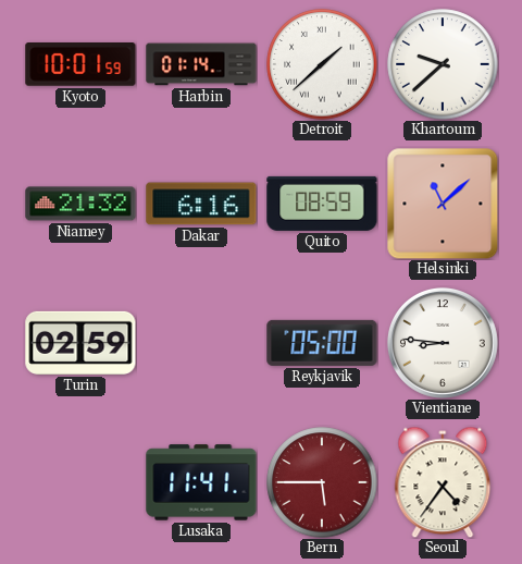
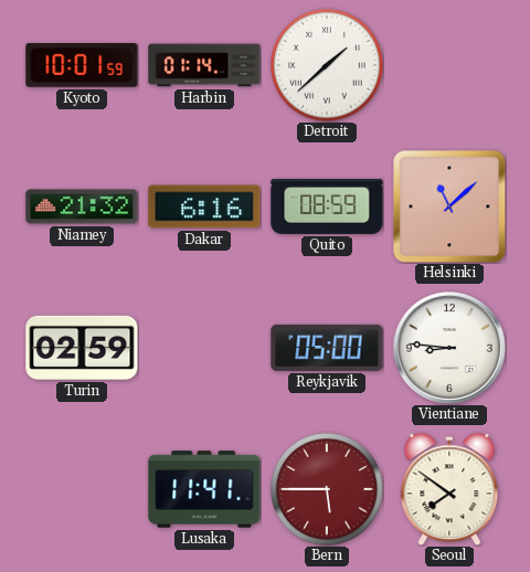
Khartoum: 9:38 -> none (443, 64)
Seoul: 4:36 -> 7:51 (449, 489)
